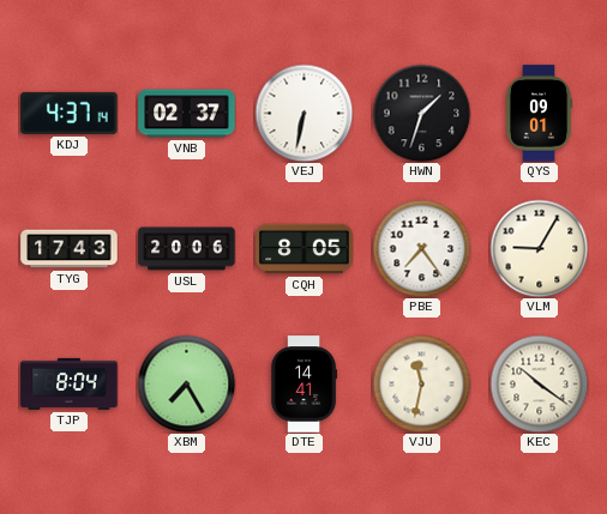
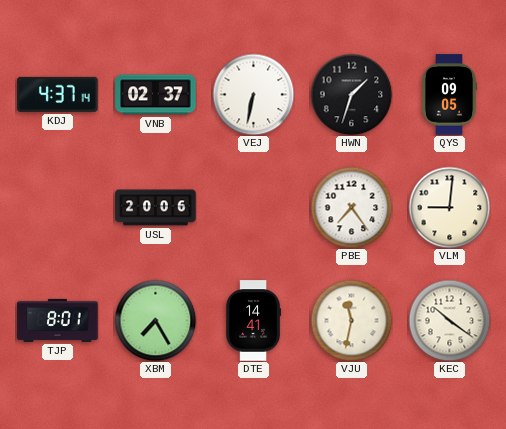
QYS: 09:01 -> 09:05 (449, 95)
TYG: 17:43 -> none (70, 249)
CQH: 8:05 -> none (305, 249)
VLM: 9:05 -> 9:01 (449, 207)
TJP: 8:04 -> 8:01 (58, 320)
